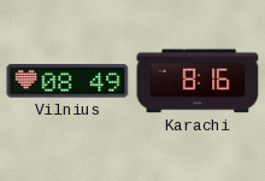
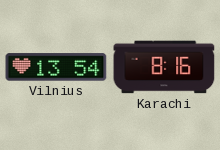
Vilnius: 08:49 -> 13:54 (56, 67)
